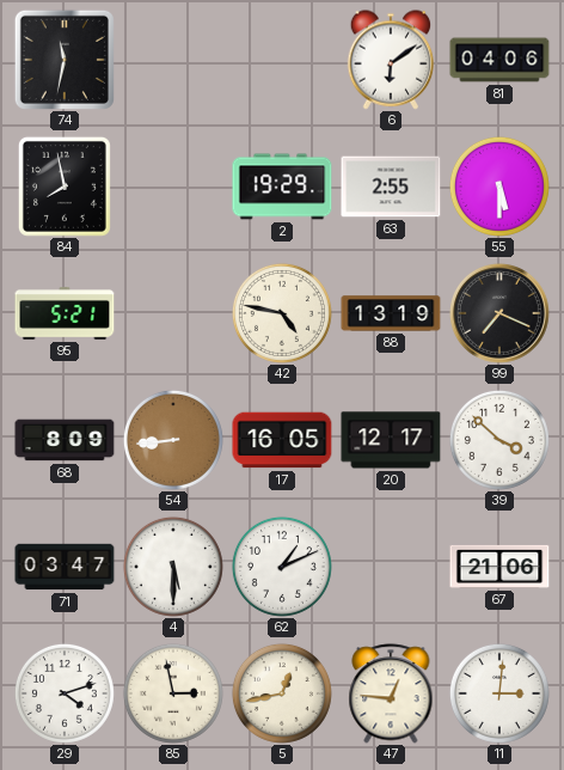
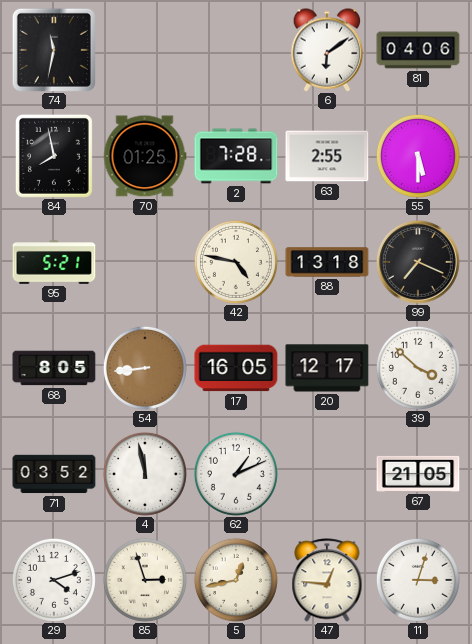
70: none -> 01:25 (145, 156)
2: 19:29 -> 7:28 (236, 156)
88: 13:19 -> 13:18 (327, 262)
68: 8:09 -> 8:05 (54, 368)
71: 03:47 -> 03:52 (54, 474)
4: 5:30 -> 11:58 (145, 474)
67: 21:06 -> 21:05 (418, 474)
85: 2:58 -> 2:57 (145, 580)
11: 3:01 -> 3:03 (418, 580)
